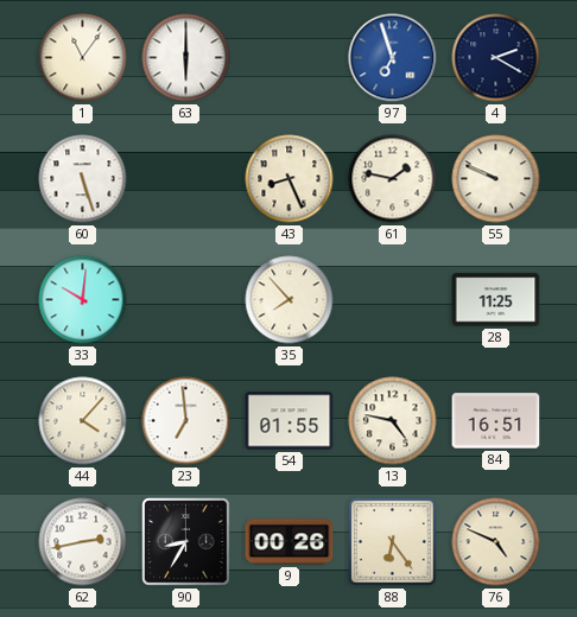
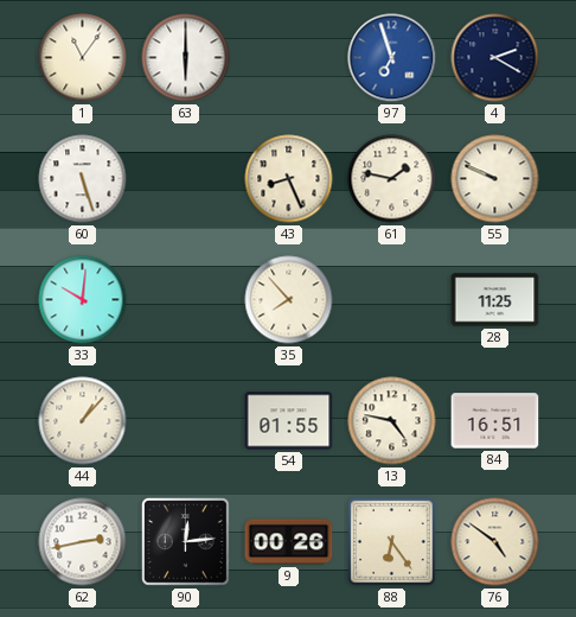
44: 4:07 -> 1:07 (83, 421)
23: 6:59 -> none (186, 421)
90: 8:35 -> 12:14 (186, 542)
76: 4:49 -> 4:51 (495, 542)
